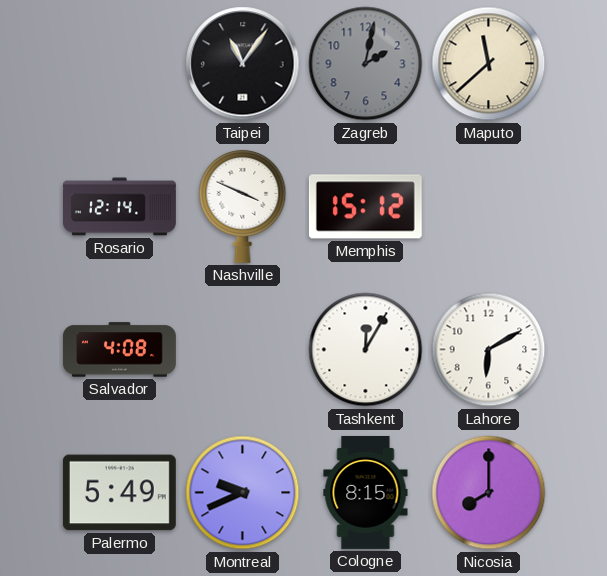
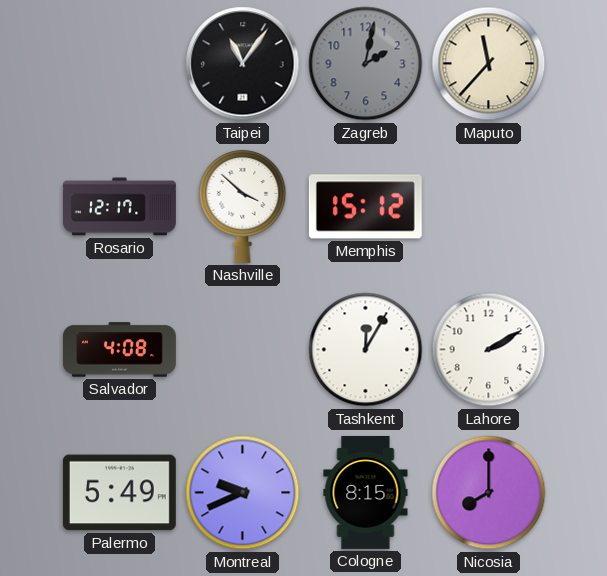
Maputo: 11:38 -> 11:37 (489, 64)
Rosario: 12:14 -> 12:17 (120, 207)
Nashville: 3:49 -> 3:52 (243, 206)
Lahore: 6:10 -> 2:10 (489, 350)
